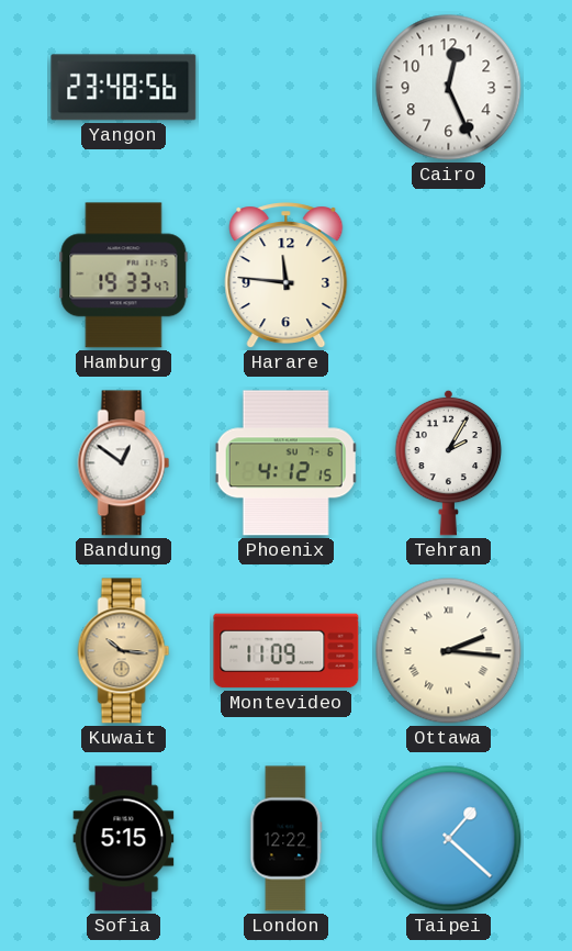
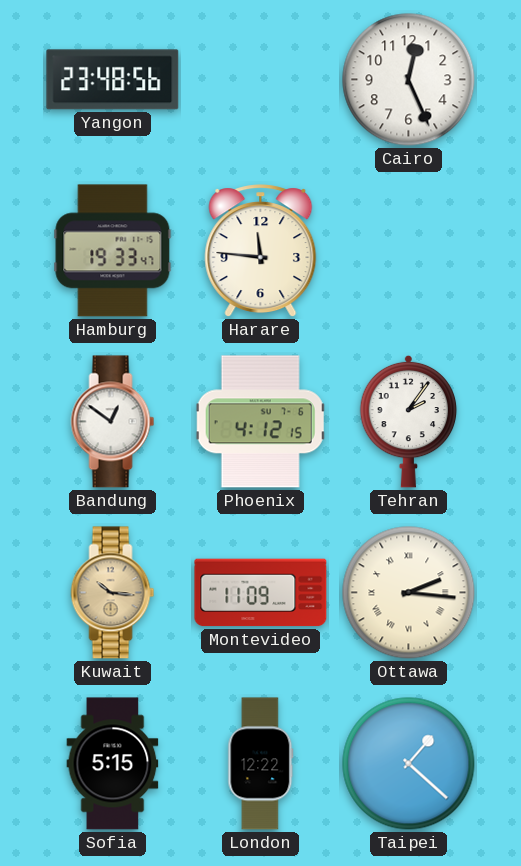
Tehran: 2:05 -> 2:06 (409, 421)
